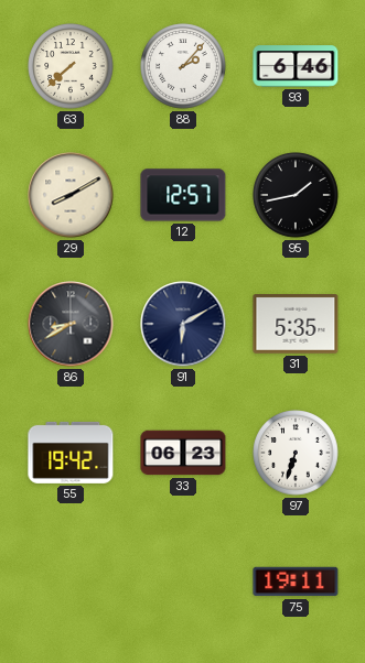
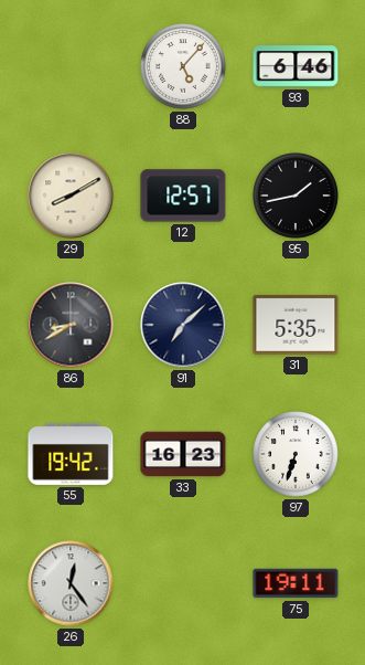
63: 7:38 -> none (71, 66)
88: 2:07 -> 5:07 (183, 66)
91: 6:10 -> 7:08 (183, 325)
33: 06:23 -> 16:23 (183, 454)
26: none -> 12:24 (71, 583)
